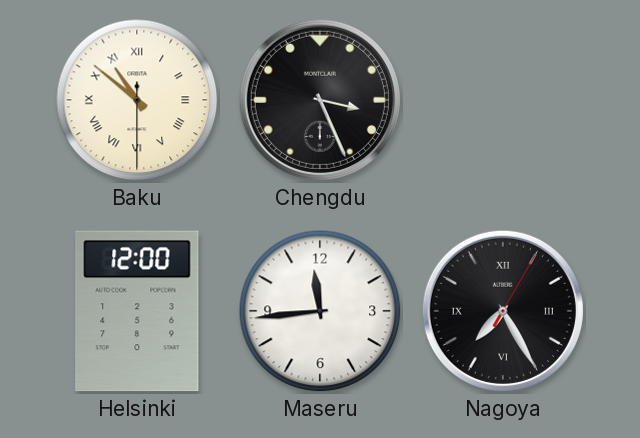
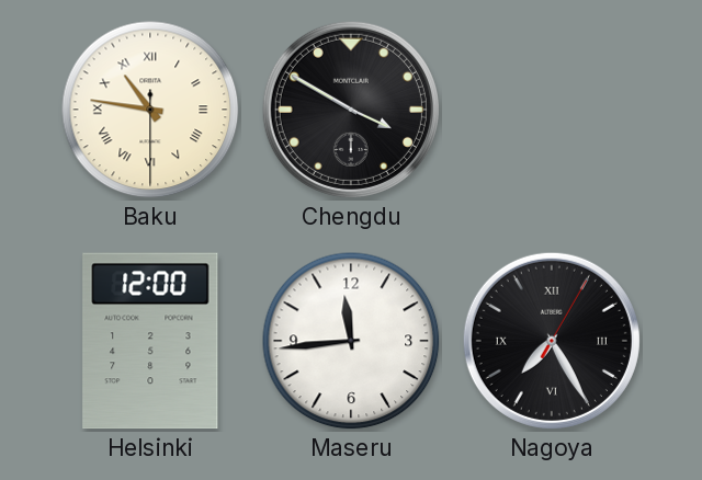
Baku: 10:51 -> 10:46 (150, 110)
Chengdu: 3:26 -> 3:50 (351, 110)
